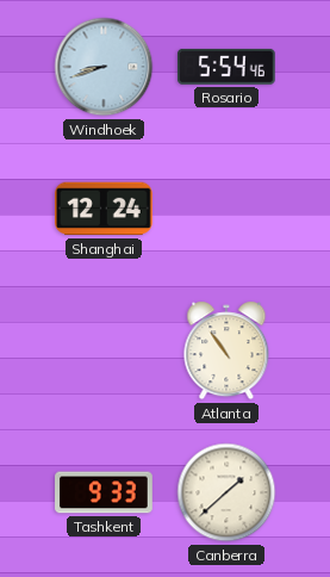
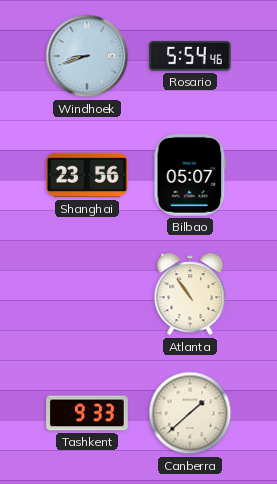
Shanghai: 12:24 -> 23:56 (88, 175)
Bilbao: none -> 05:07 (190, 176)
